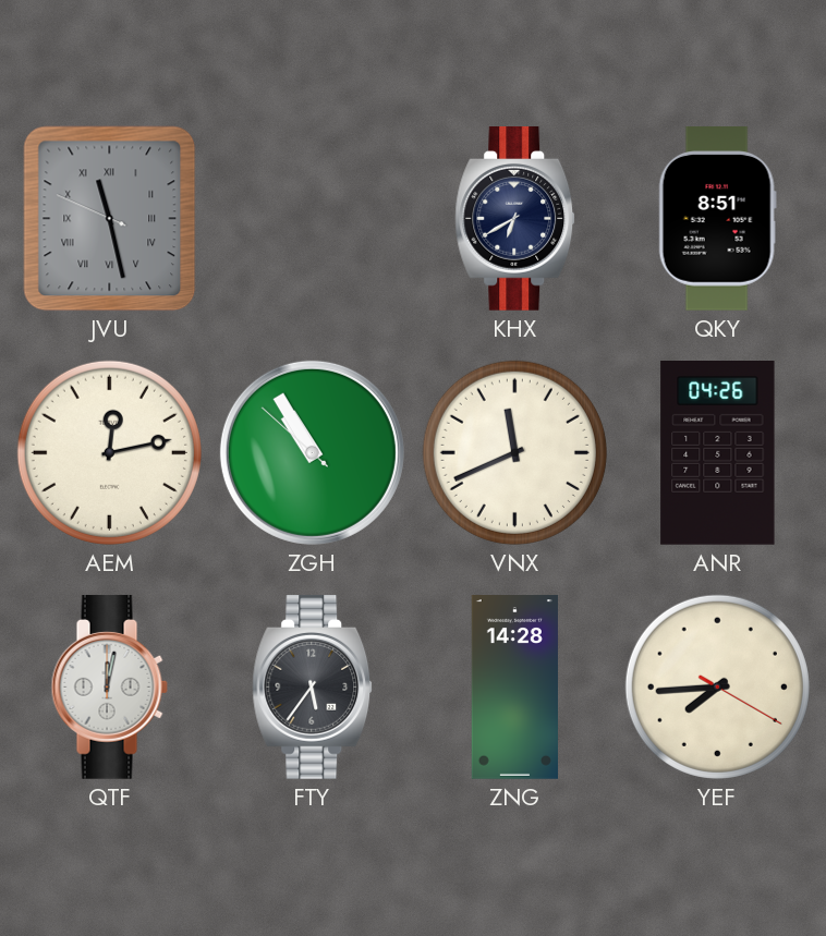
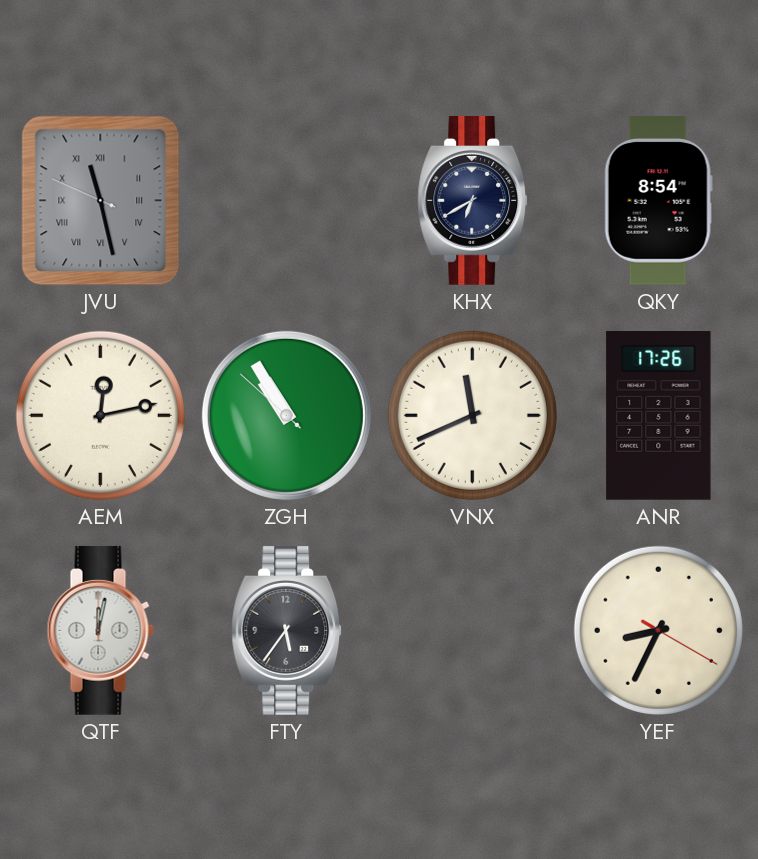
QKY: 8:51 -> 8:54 (658, 201)
ANR: 04:26 -> 17:26 (659, 416)
ZNG: 14:28 -> none (514, 688)
YEF: 7:44 -> 8:34 (658, 630)
